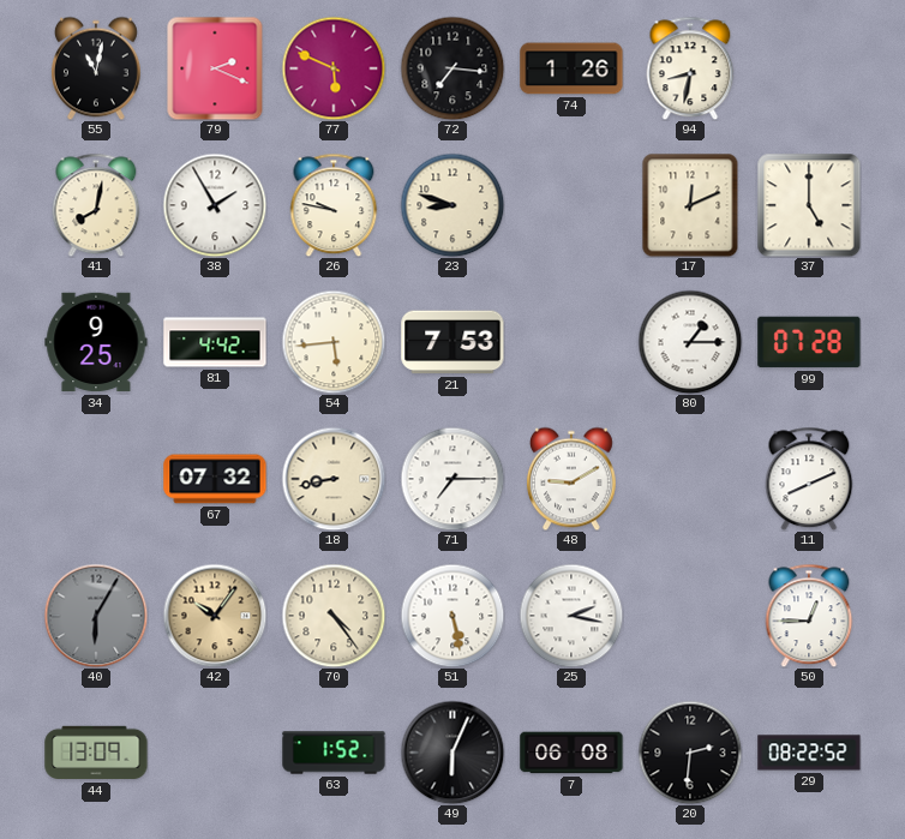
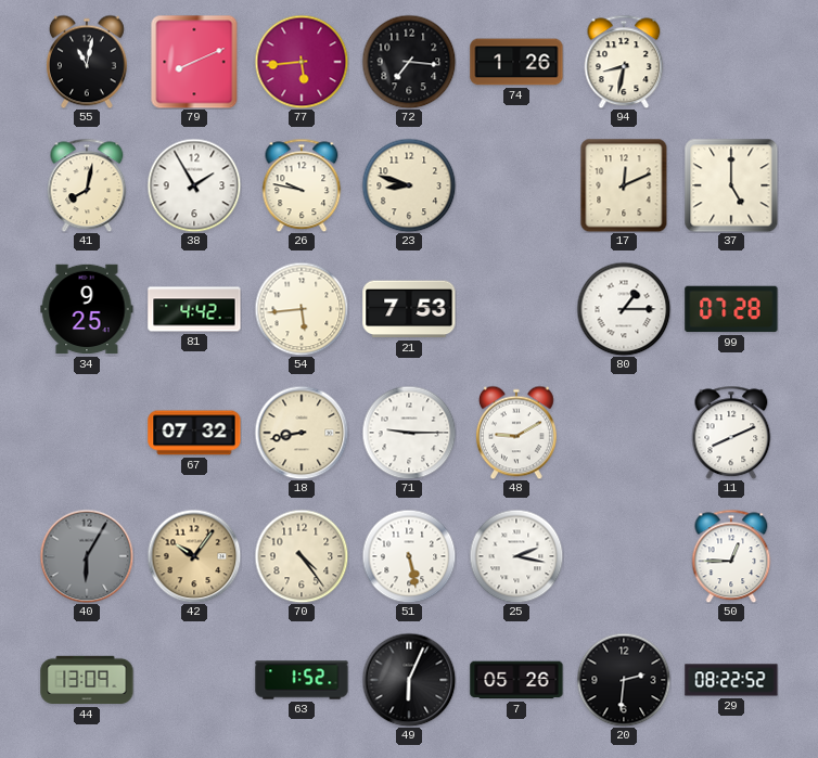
79: 2:19 -> 8:11 (194, 62)
77: 5:49 -> 5:44 (302, 62)
71: 7:15 -> 9:15 (409, 433)
7: 06:08 -> 05:26 (516, 680)
